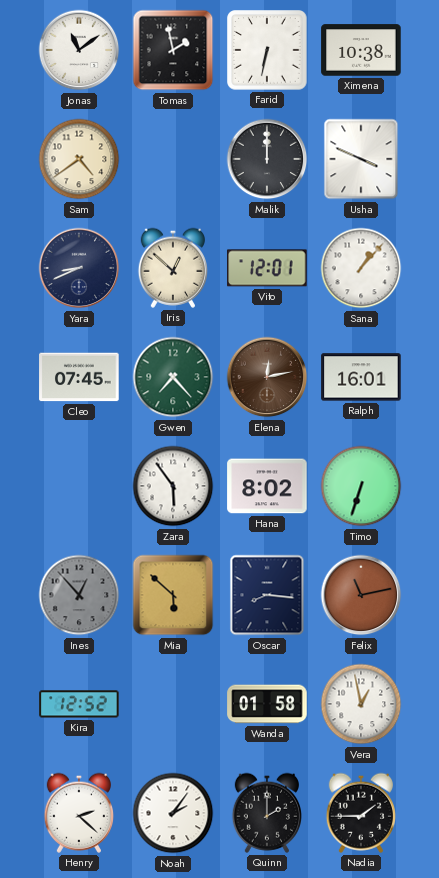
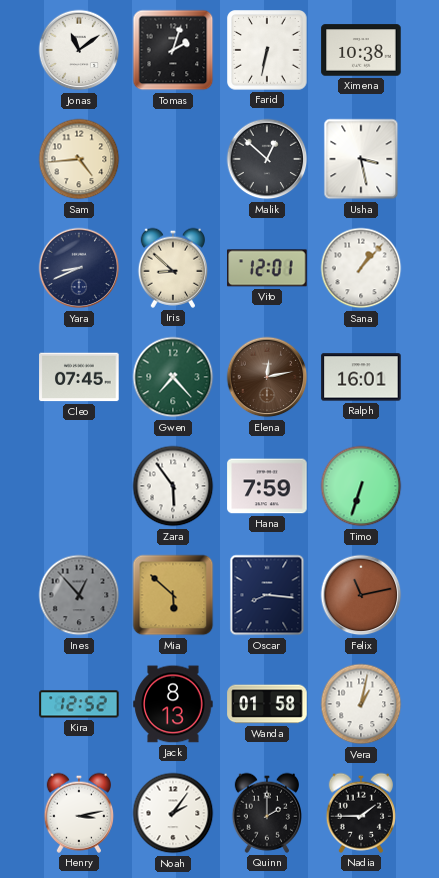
Tomas: 1:58 -> 2:03 (173, 50)
Sam: 4:39 -> 4:44 (79, 159)
Malik: 12:00 -> 12:52 (267, 159)
Usha: 3:49 -> 3:28 (361, 159)
Iris: 12:52 -> 8:52 (172, 268)
Hana: 8:02 -> 7:59 (267, 486)
Jack: none -> 8:13 (173, 704)
Vera: 12:58 -> 1:02 (361, 704)
Henry: 2:22 -> 3:13 (78, 813)
